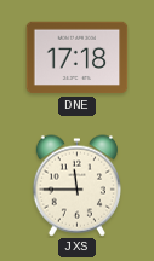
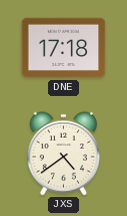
JXS: 11:45 -> 4:39 (63, 154)
